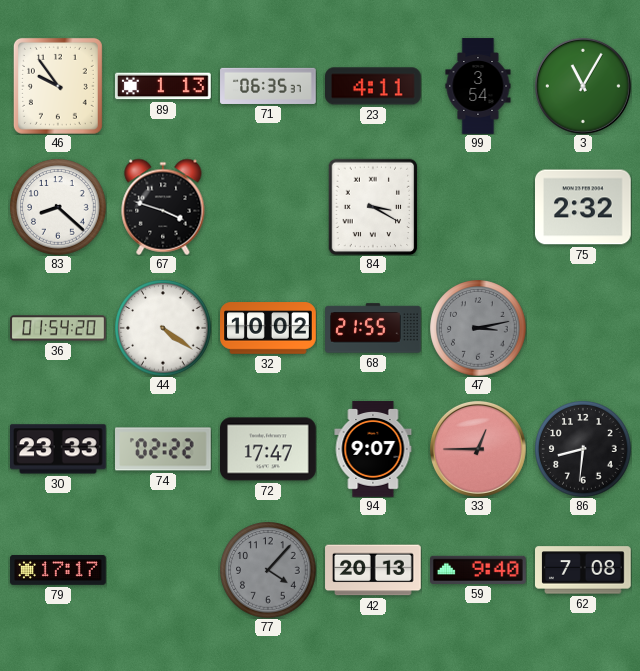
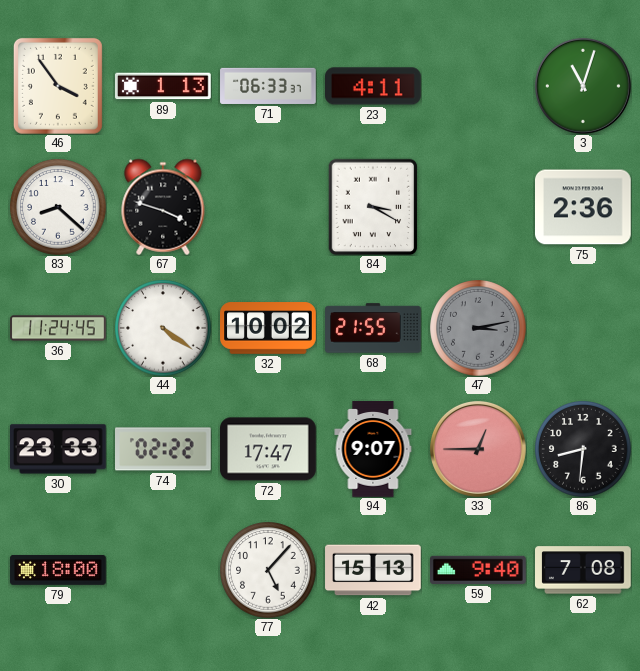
46: 9:54 -> 3:54 (58, 86)
71: 06:35 -> 06:33 (268, 86)
99: 3:54 -> none (478, 86)
3: 11:05 -> 11:03 (583, 86)
75: 2:32 -> 2:36 (584, 207)
36: 01:54 -> 11:24 (58, 328)
79: 17:17 -> 18:00 (58, 571)
77: 4:07 -> 5:07 (268, 570)
77 dial: grey -> white (268, 570)
42: 20:13 -> 15:13 (373, 570)
